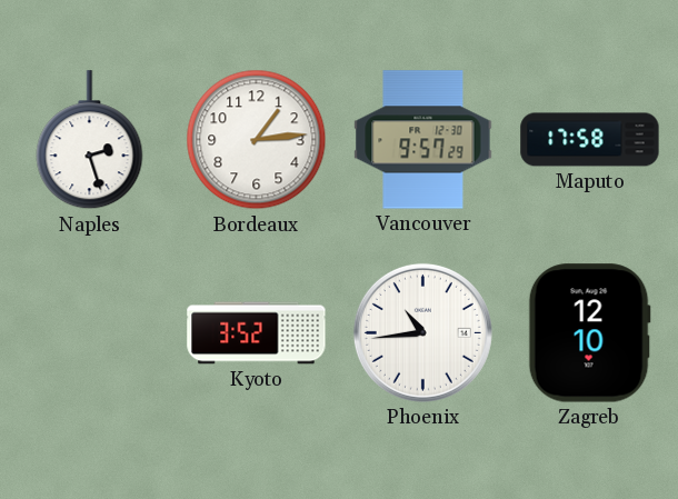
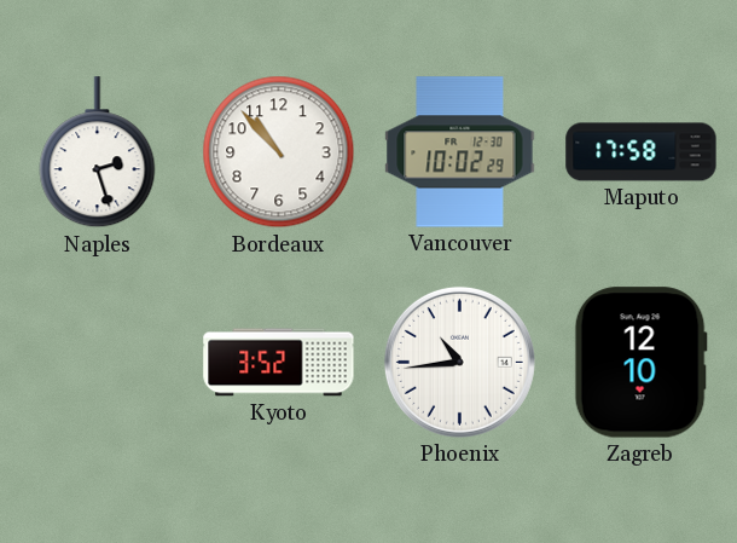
Bordeaux: 1:14 -> 10:53 (279, 152)
Vancouver: 9:57 -> 10:02 (460, 152)
